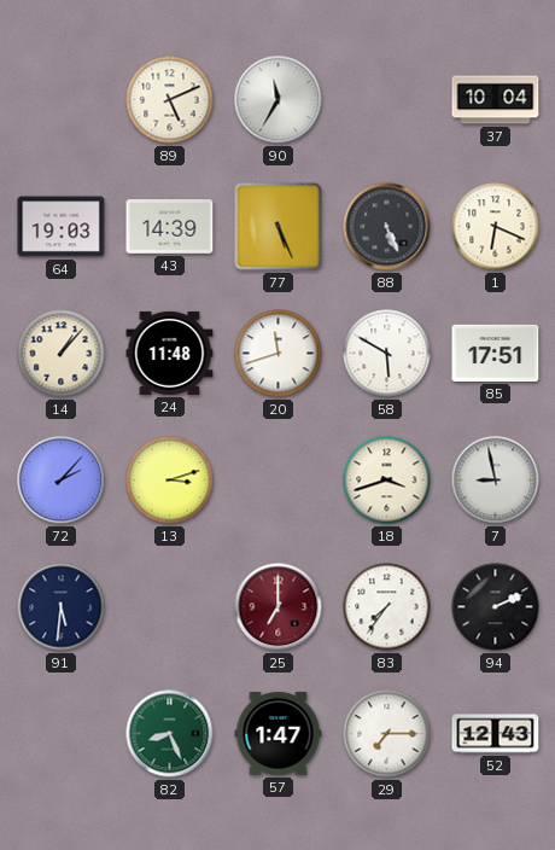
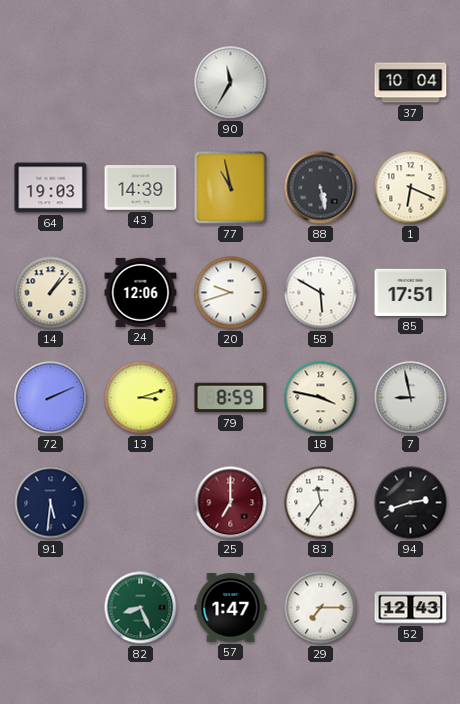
89: 5:11 -> none (170, 100)
77: 5:26 -> 10:58 (231, 188)
88: 5:26 -> 5:28 (321, 188)
24: 11:48 -> 12:06 (141, 292)
20: 11:42 -> 9:42 (231, 293)
72: 2:07 -> 2:11 (51, 398)
79: none -> 8:59 (231, 398)
18: 3:42 -> 3:47 (321, 398)
83: 7:36 -> 11:36 (321, 503)
94: 2:11 -> 2:42 (411, 503)
